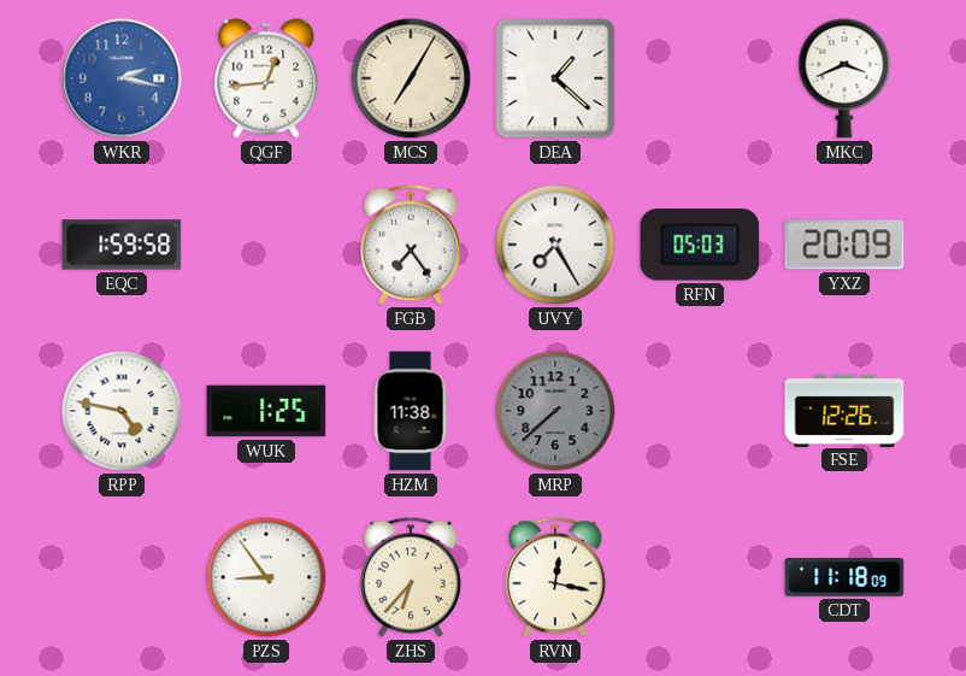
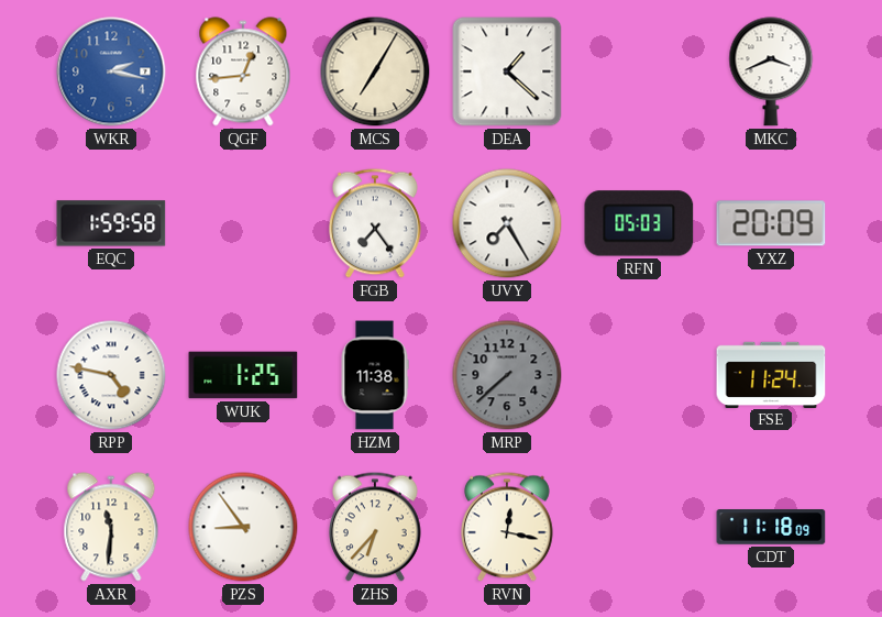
FSE: 12:26 -> 11:24 (771, 374)
AXR: none -> 11:31 (111, 527)
